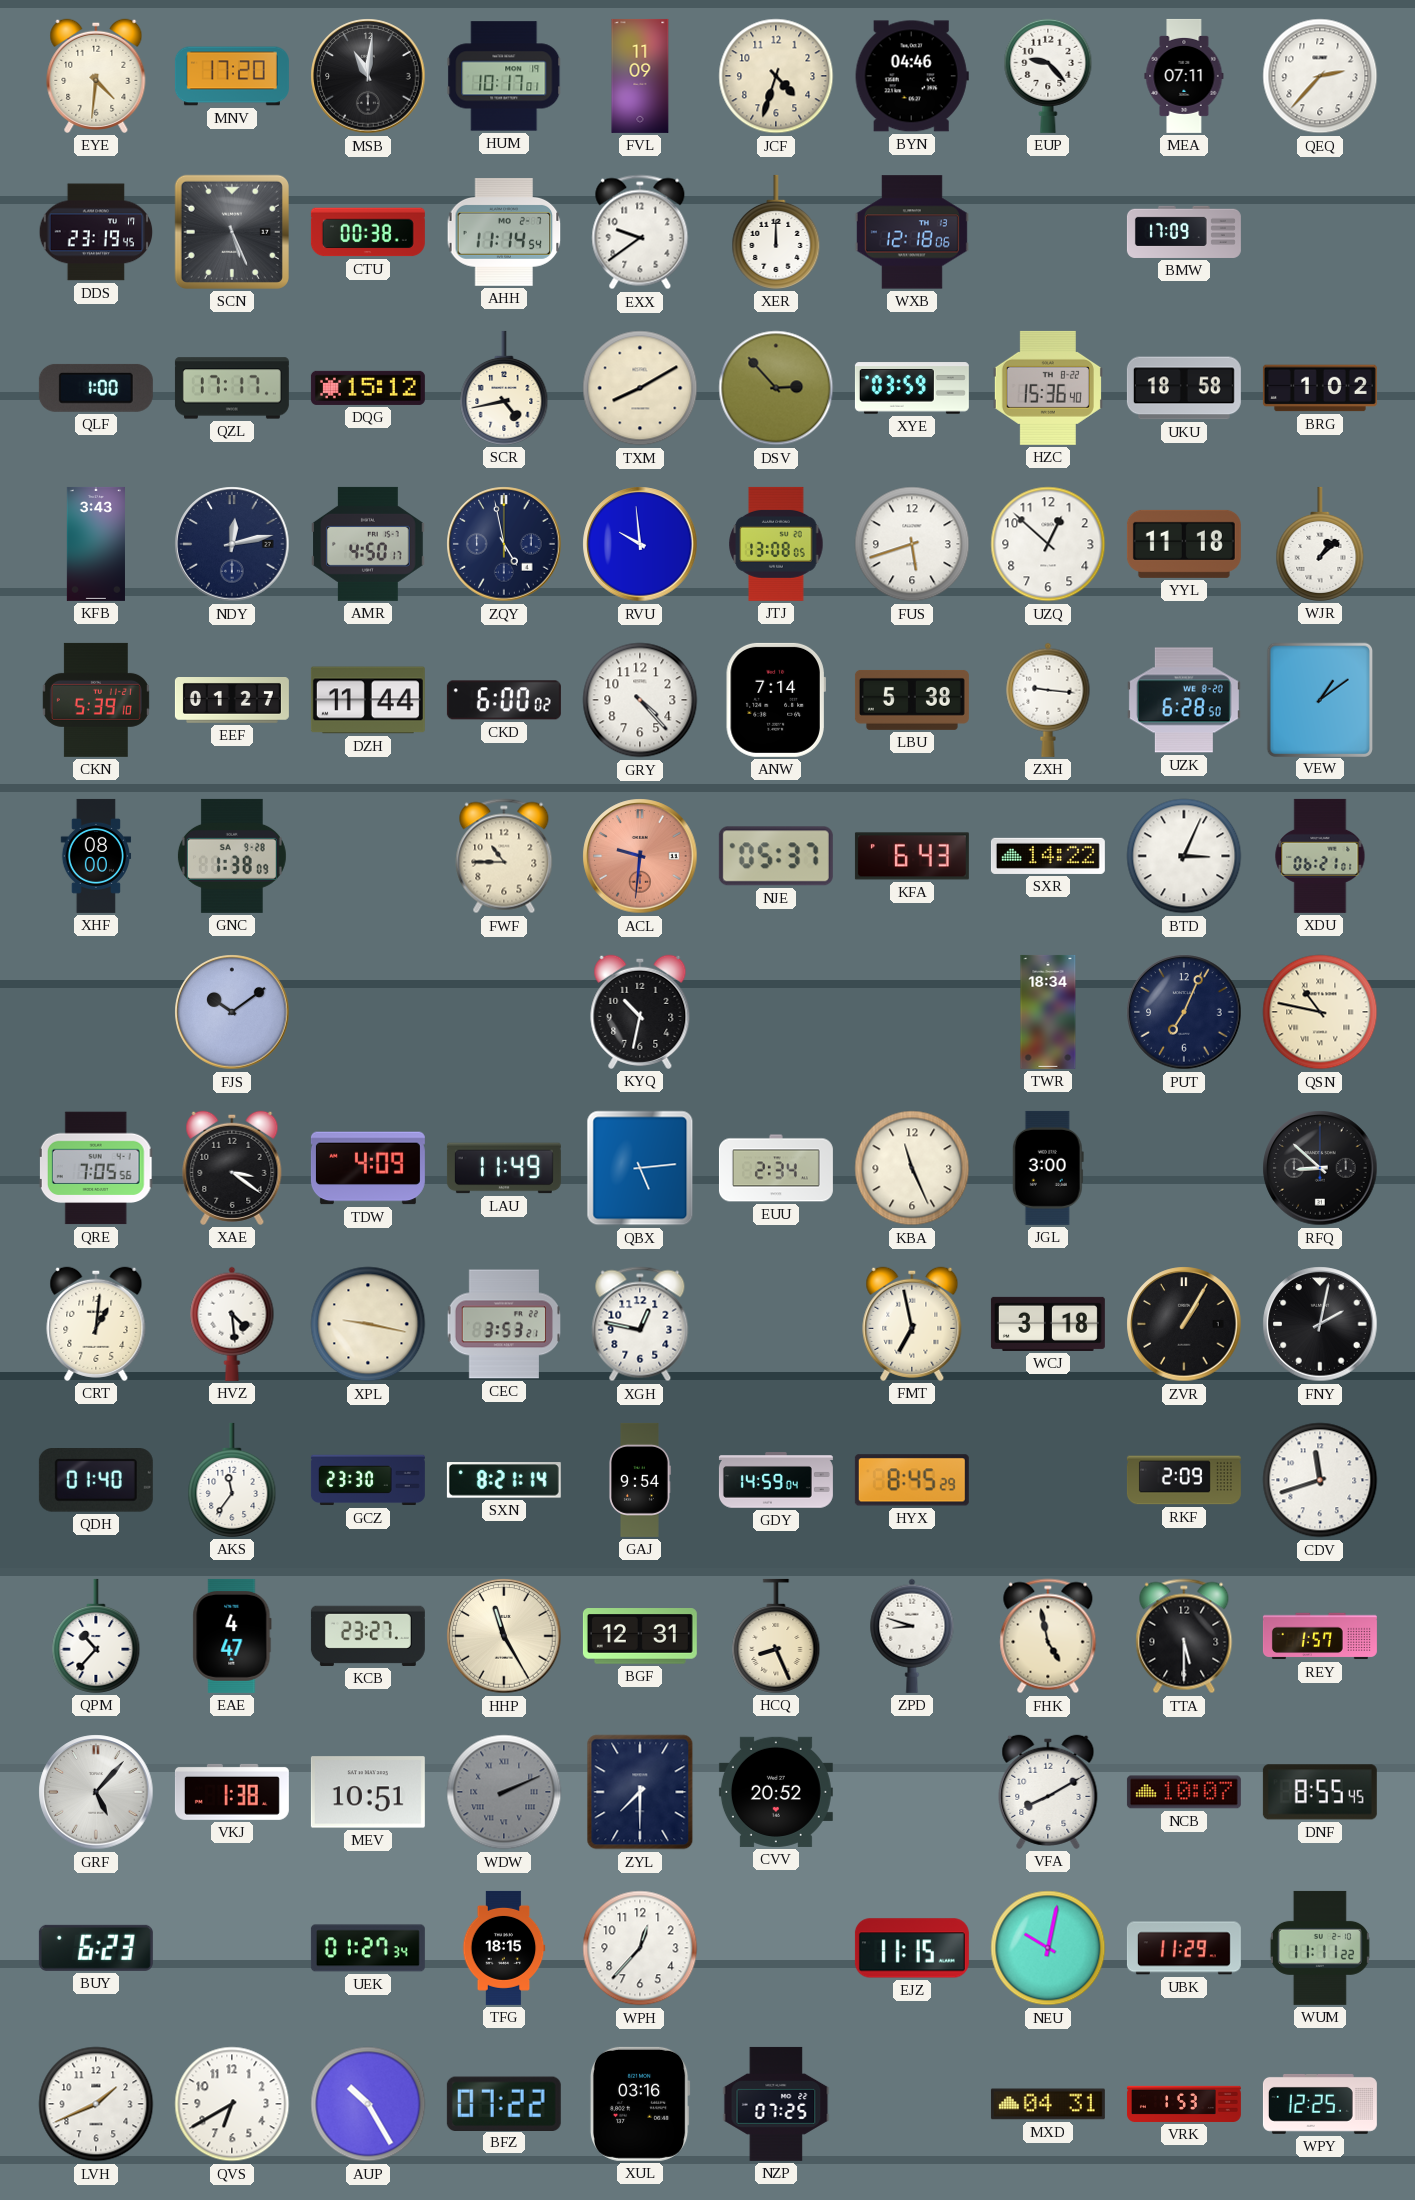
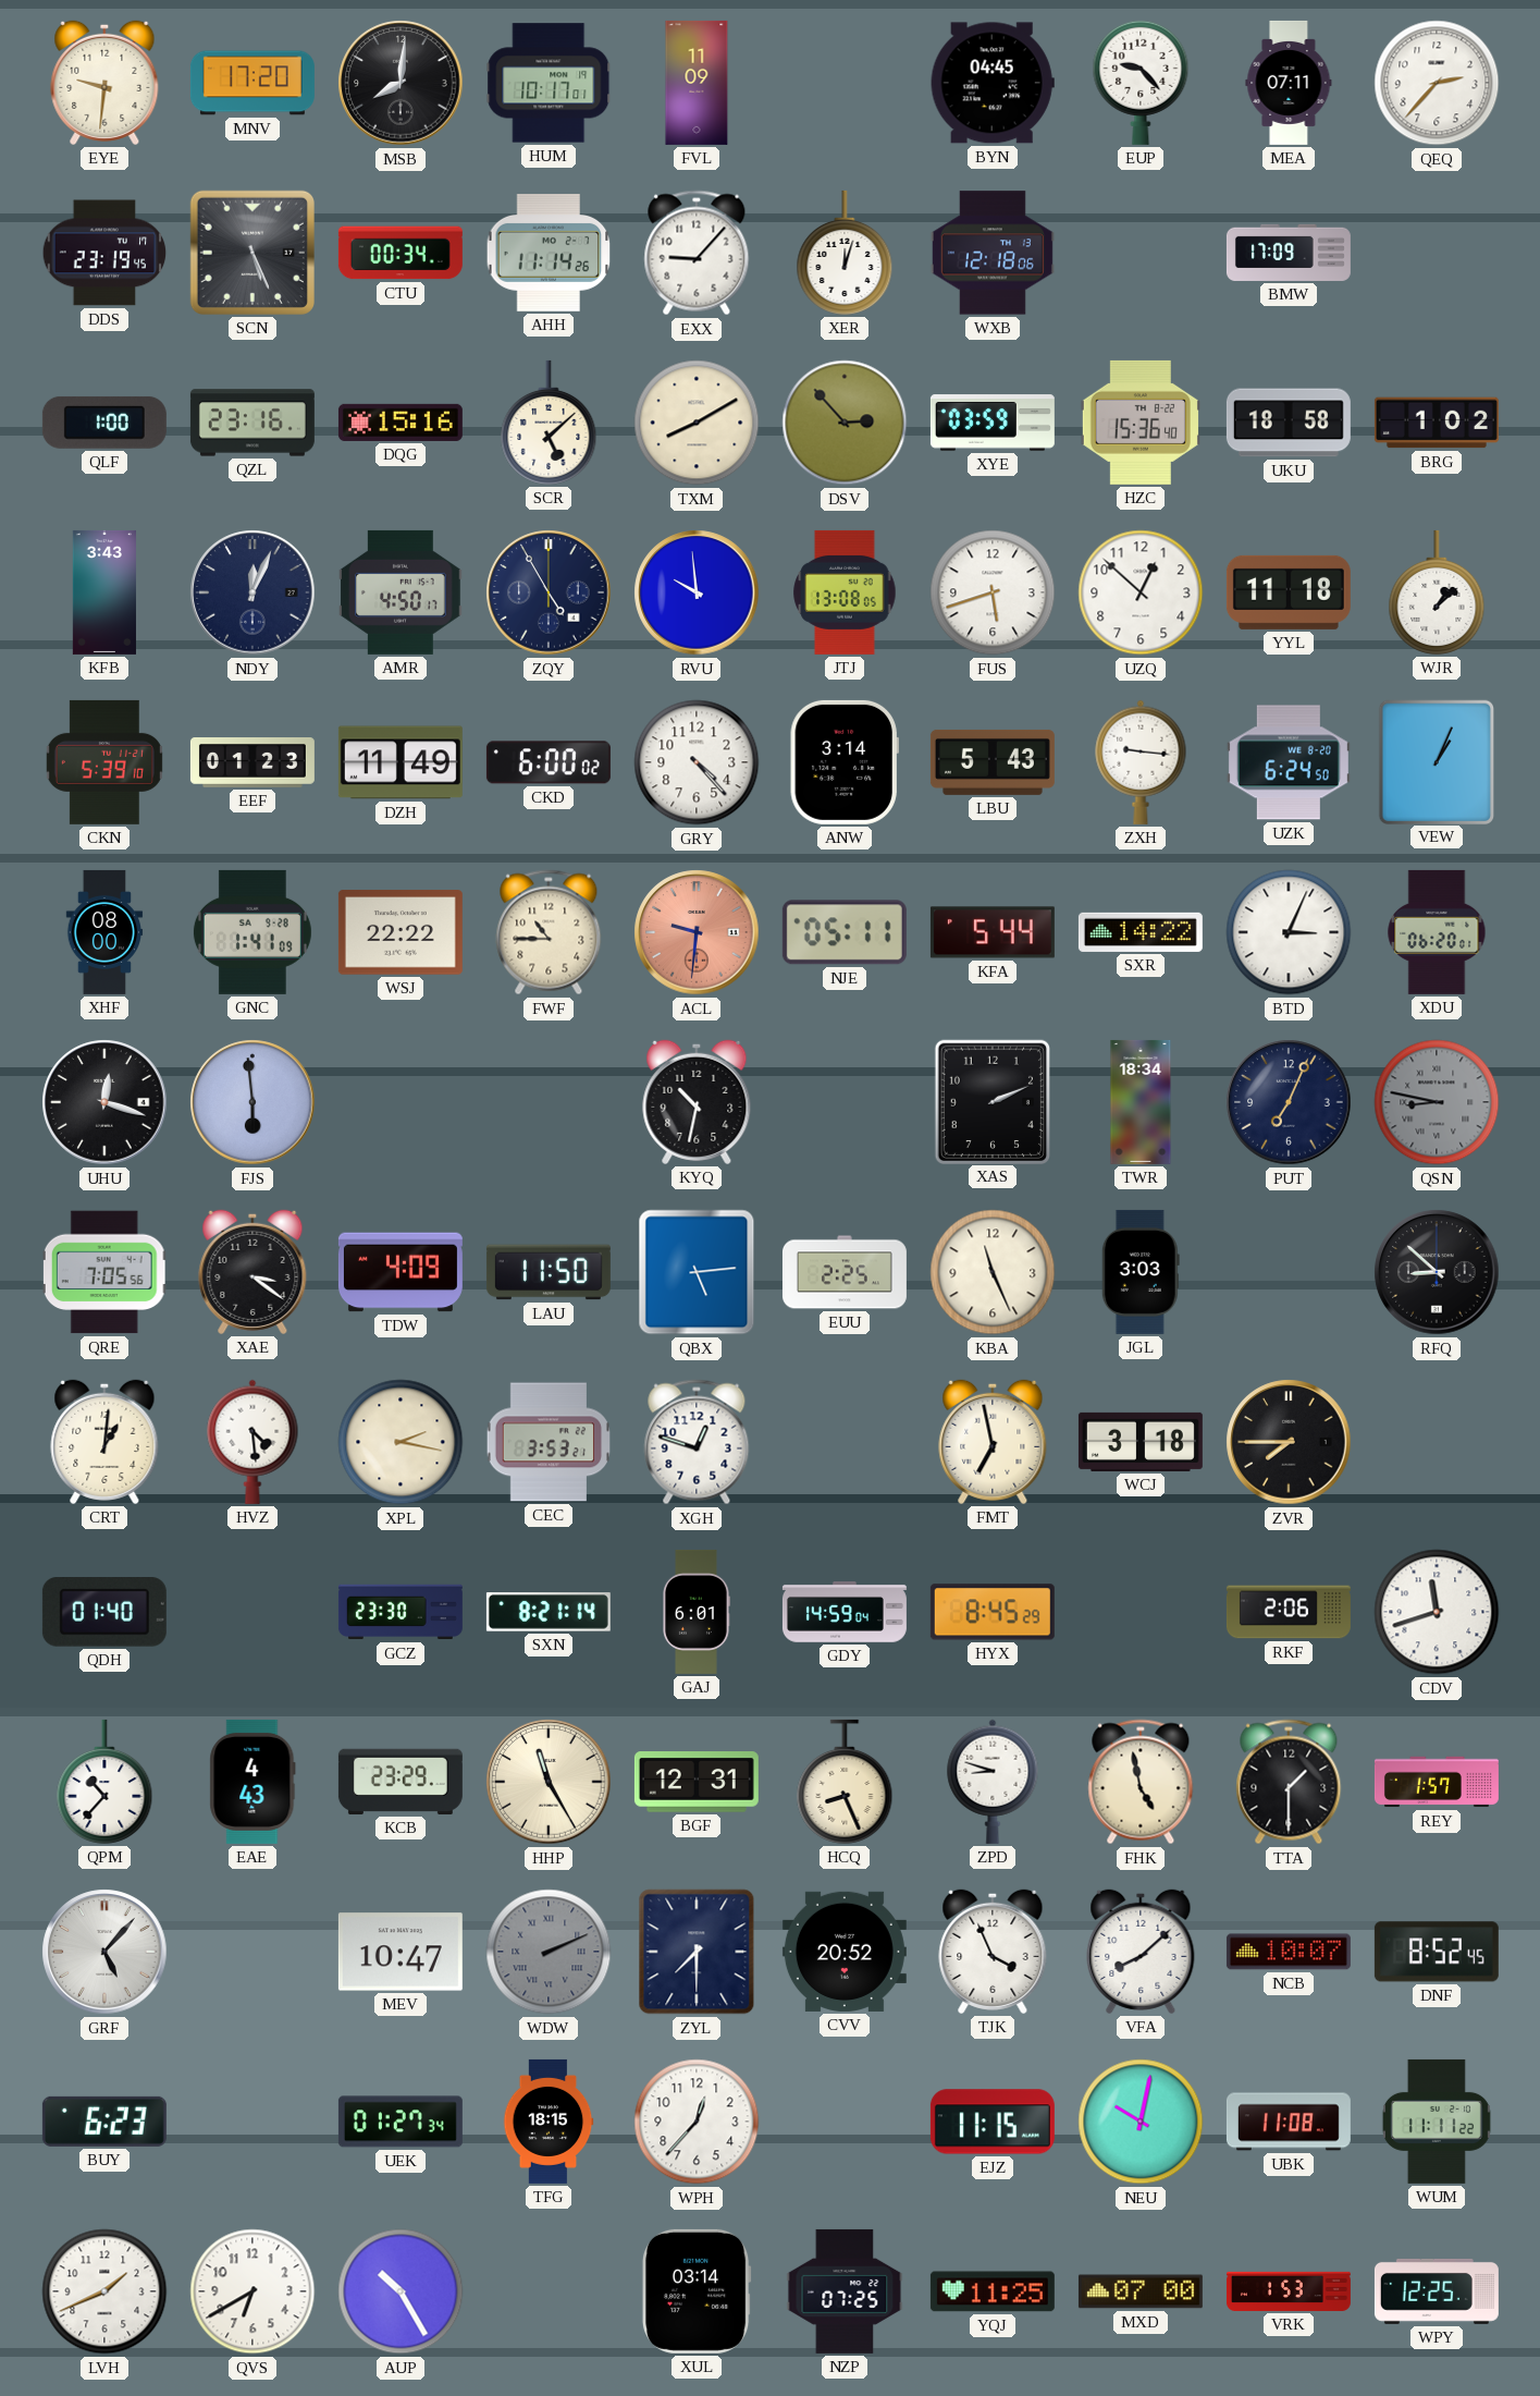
EYE: 4:31 -> 9:31 (104, 83)
MSB: 11:01 -> 8:01 (401, 83)
JCF: 4:33 -> none (776, 76)
BYN: 04:46 -> 04:45 (993, 83)
CTU: 00:38 -> 00:34 (401, 253)
AHH: 11:14:54 -> 11:14:26 (549, 254)
EXX: 9:39 -> 9:07 (697, 253)
XER: 12:00 -> 12:03 (845, 253)
QZL: 17:17 -> 23:16 (252, 423)
DQG: 15:12 -> 15:16 (401, 423)
SCR: 4:43 -> 5:08 (549, 423)
NDY: 12:13 -> 12:04 (252, 592)
ZQY: 4:58 -> 4:55 (549, 592)
EEF: 01:27 -> 01:23 (252, 763)
DZH: 11:44 -> 11:49 (401, 762)
ANW: 7:14 -> 3:14 (845, 762)
LBU: 5:38 -> 5:43 (993, 762)
UZK: 6:28 -> 6:24 (1289, 762)
VEW: 1:09 -> 1:04 (1436, 761)
GNC: 1:38 -> 1:41 (252, 932)
WSJ: none -> 22:22 (401, 932)
NJE: 05:37 -> 05:11 (845, 932)
KFA: 6:43 -> 5:44 (993, 932)
XDU: 06:21 -> 06:20 (1437, 932)
UHU: none -> 12:18 (104, 1102)
FJS: 10:09 -> 5:59 (252, 1102)
XAS: none -> 2:11 (991, 1101)
QSN: 10:47 -> 8:47 (1437, 1102)
QSN dial: cream -> grey (1437, 1102)
LAU: 11:49 -> 11:50 (549, 1272)
EUU: 2:34 -> 2:25 (845, 1272)
JGL: 3:00 -> 3:03 (1141, 1272)
XPL: 9:17 -> 2:17 (401, 1442)
XGH: 12:47 -> 12:48 (697, 1442)
ZVR: 1:05 -> 7:45 (1289, 1442)
FNY: 2:02 -> none (1320, 1324)
AKS: 11:36 -> none (232, 1480)
GAJ: 9:54 -> 6:01 (697, 1612)
RKF: 2:09 -> 2:06 (1289, 1612)
EAE: 4:47 -> 4:43 (252, 1782)
KCB: 23:27 -> 23:29 (401, 1782)
TTA: 5:30 -> 1:30 (1289, 1782)
VKJ: 1:38 -> none (232, 1792)
MEV: 10:51 -> 10:47 (401, 1952)
TJK: none -> 3:56 (993, 1952)
VFA: 8:10 -> 8:08 (1141, 1952)
DNF: 8:55 -> 8:52 (1437, 1952)
UBK: 11:29 -> 11:08 (1289, 2122)
BFZ: 07:22 -> none (504, 2103)
XUL: 03:16 -> 03:14 (697, 2291)
YQJ: none -> 11:25 (993, 2291)
MXD: 04:31 -> 07:00 (1141, 2291)
